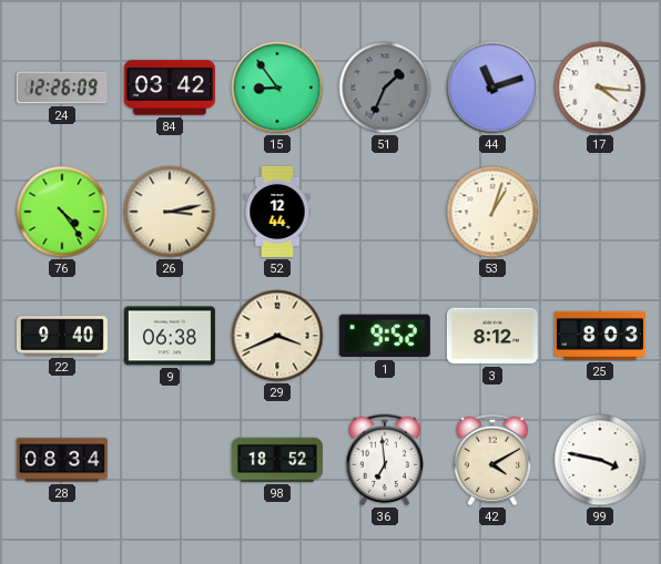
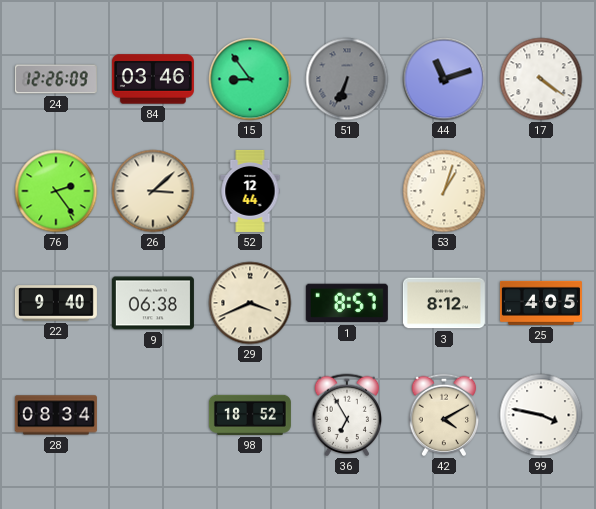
84: 03:42 -> 03:46 (153, 79)
51: 1:34 -> 6:34 (347, 79)
17: 4:16 -> 4:21 (541, 79)
76: 4:24 -> 2:24 (56, 191)
26: 3:13 -> 3:08 (153, 191)
1: 9:52 -> 8:57 (347, 303)
25: 8:03 -> 4:05 (541, 303)
36: 6:59 -> 6:55 (347, 415)
